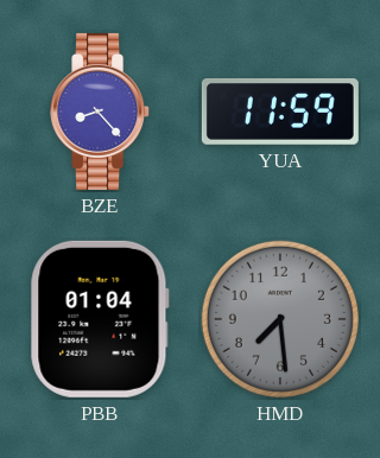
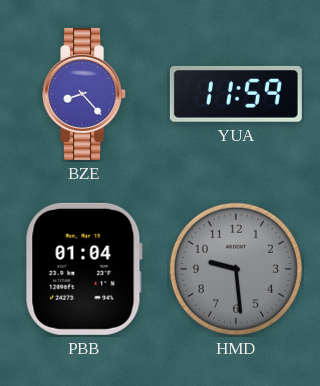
HMD: 7:29 -> 9:29 (236, 269)
